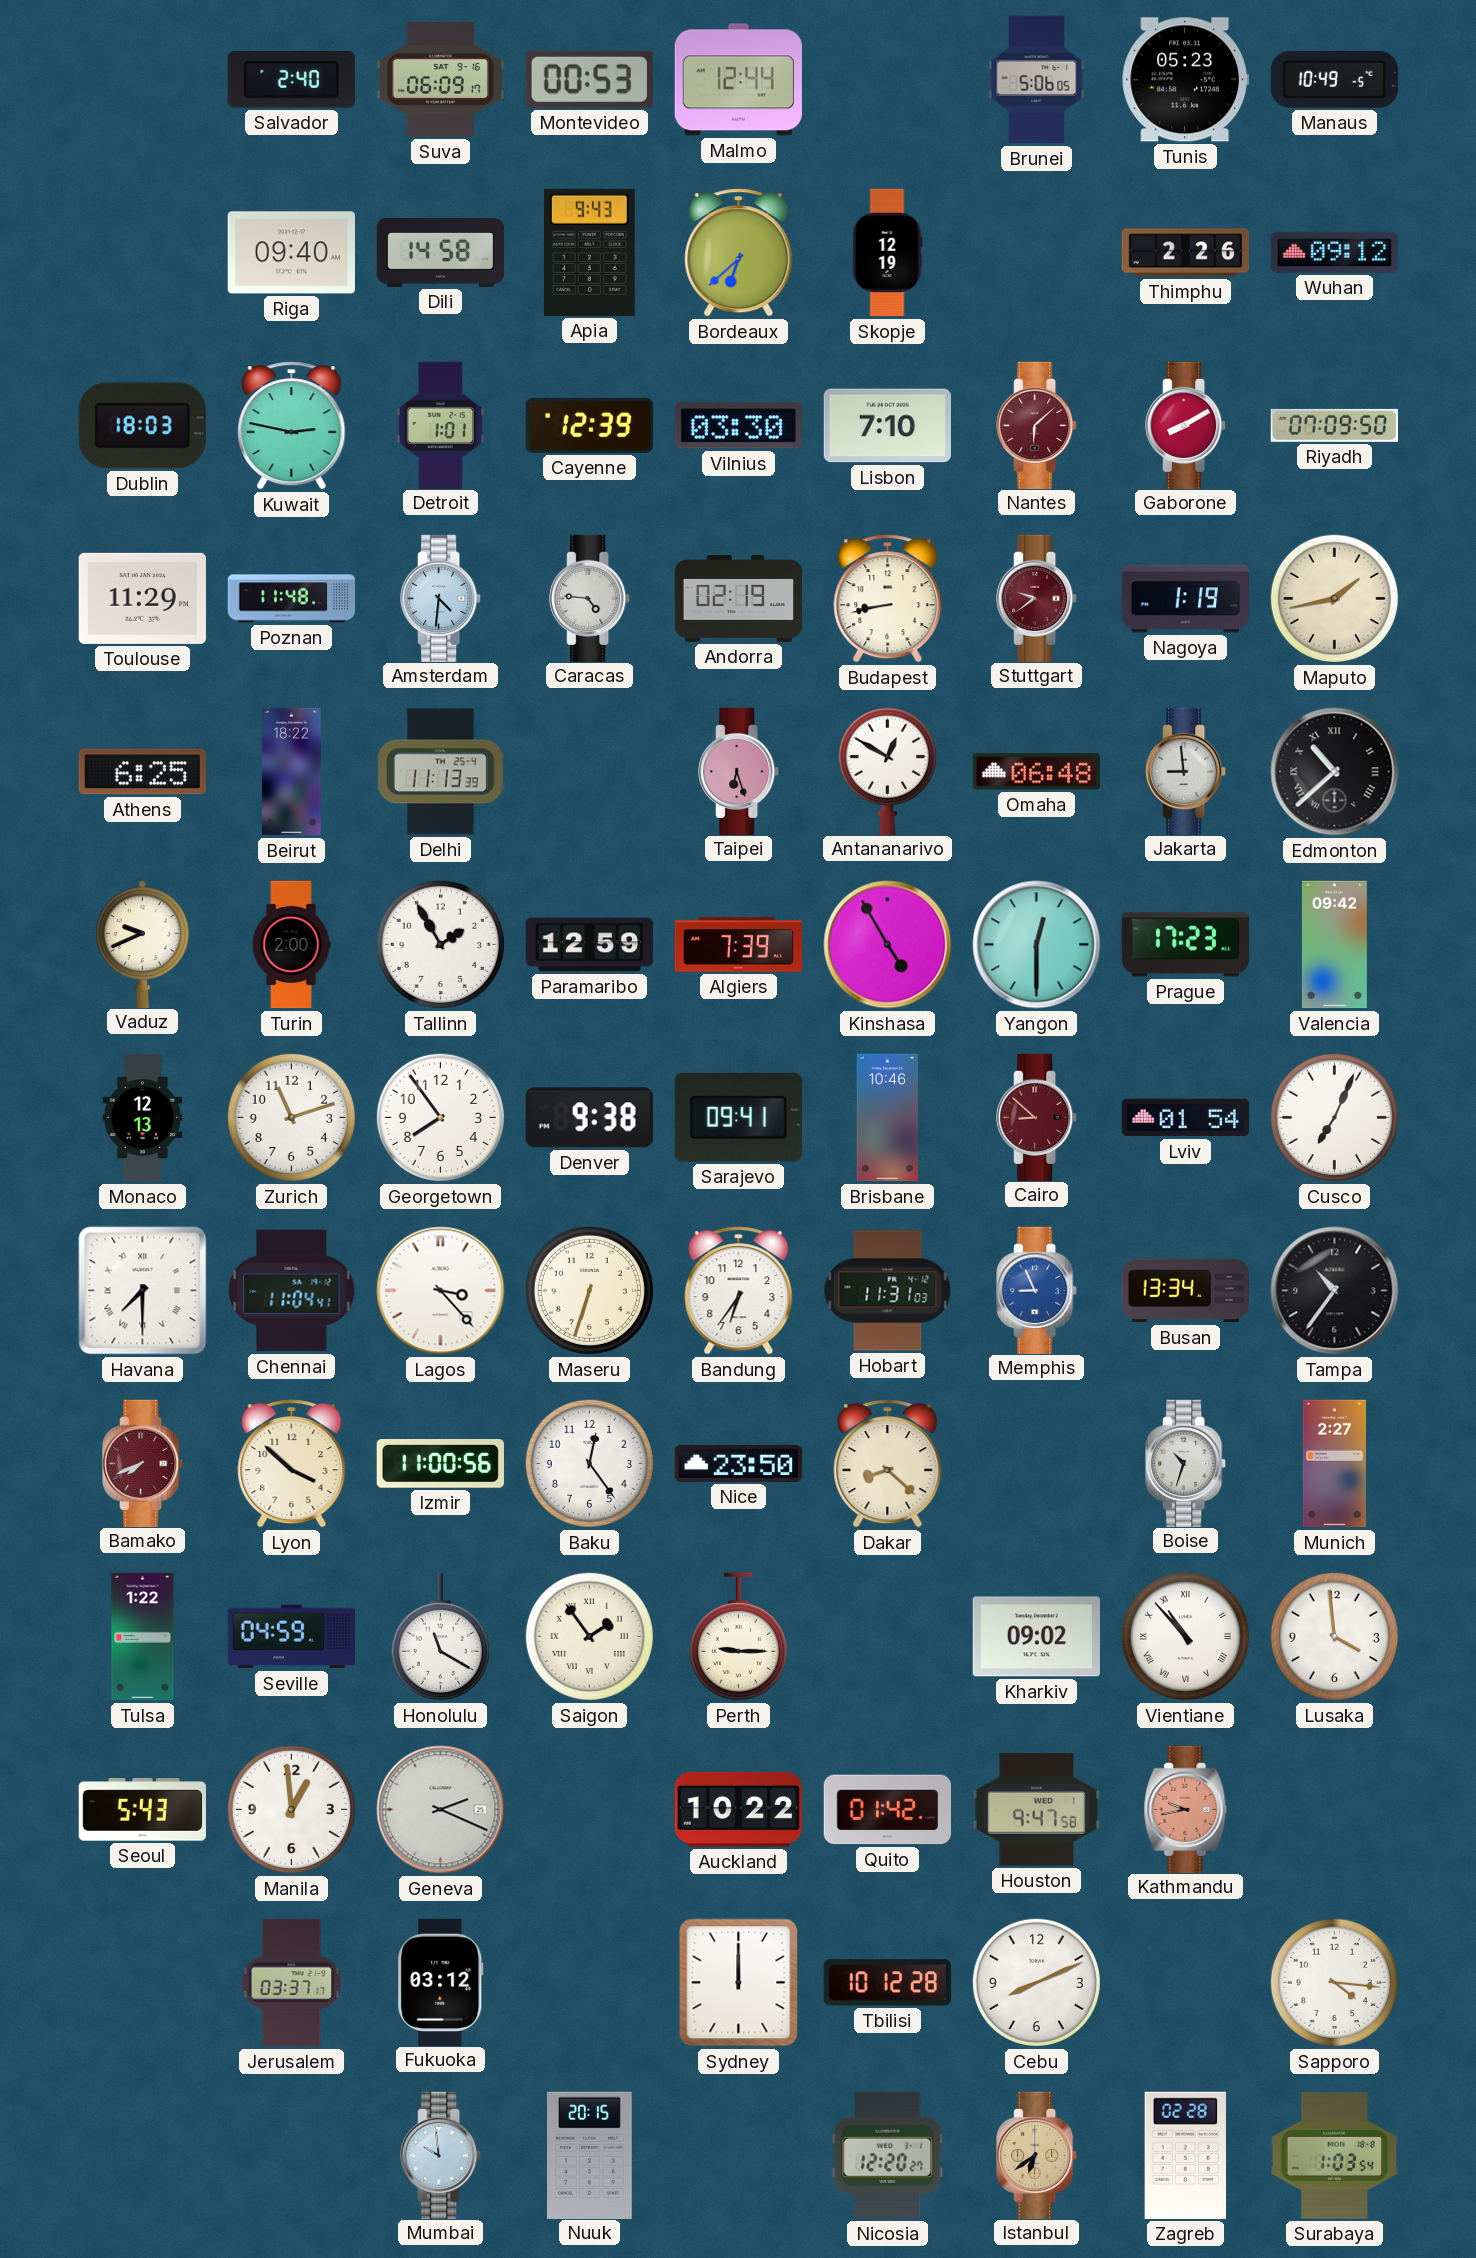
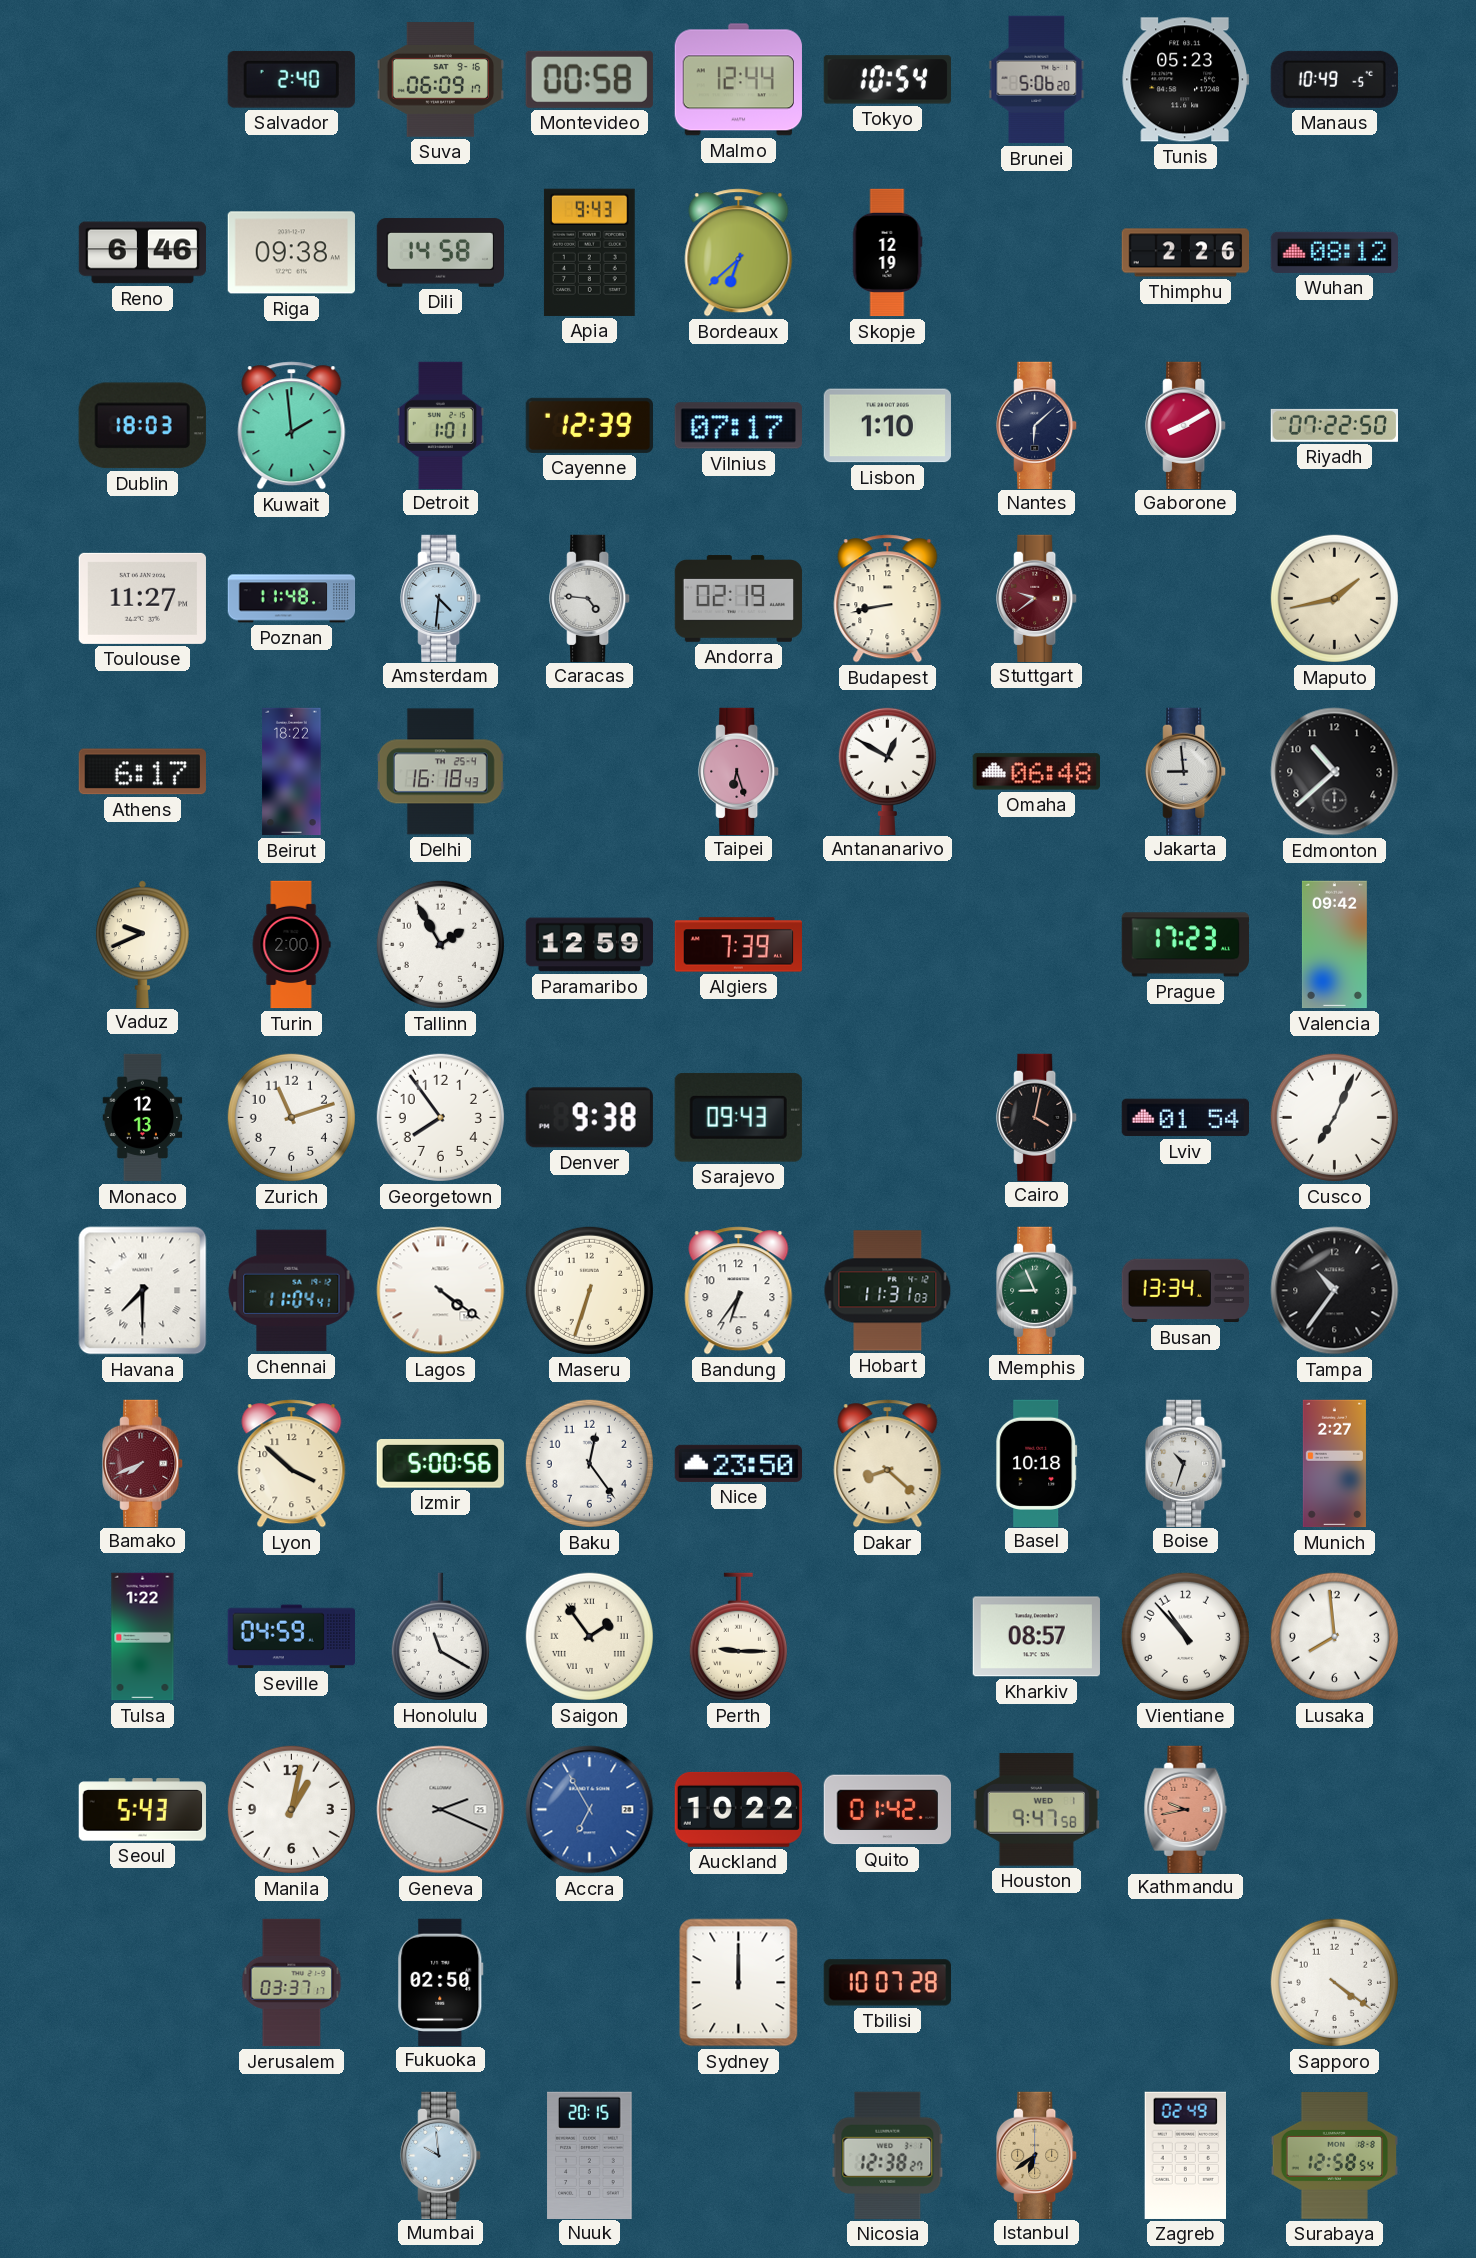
Montevideo: 00:53 -> 00:58 (589, 79)
Tokyo: none -> 10:54 (887, 80)
Brunei: 5:06:05 -> 5:06:20 (1037, 80)
Reno: none -> 6:46 (143, 253)
Riga: 09:40 -> 09:38 (291, 253)
Wuhan: 09:12 -> 08:12 (1334, 252)
Kuwait: 2:47 -> 1:59 (292, 426)
Vilnius: 03:30 -> 07:17 (738, 426)
Lisbon: 7:10 -> 1:10 (887, 426)
Nantes dial: burgundy -> navy (1037, 425)
Riyadh: 07:09 -> 07:22 (1334, 425)
Toulouse: 11:29 -> 11:27 (142, 598)
Nagoya: 1:19 -> none (1185, 599)
Athens: 6:25 -> 6:17 (142, 772)
Delhi: 11:13 -> 16:18 (440, 772)
Edmonton numerals: Roman -> Arabic (1335, 772)
Kinshasa: 4:55 -> none (888, 945)
Yangon: 12:30 -> none (1037, 945)
Sarajevo: 09:41 -> 09:43 (738, 1117)
Brisbane: 10:46 -> none (888, 1118)
Cairo: 8:52 -> 4:02 (1037, 1117)
Cairo dial: burgundy -> black (1037, 1117)
Lagos: 3:23 -> 4:21 (441, 1291)
Memphis dial: blue -> green (1037, 1290)
Izmir: 11:00 -> 5:00 (440, 1464)
Basel: none -> 10:18 (1037, 1463)
Kharkiv: 09:02 -> 08:57 (1036, 1637)
Vientiane numerals: Roman -> Arabic (1185, 1636)
Lusaka: 3:59 -> 7:59 (1334, 1636)
Manila: 12:59 -> 1:02 (291, 1809)
Accra: none -> 6:55 (590, 1810)
Fukuoka: 03:12 -> 02:50 (441, 1982)
Tbilisi: 10:12 -> 10:07 (887, 1983)
Cebu: 8:11 -> none (1036, 1982)
Sapporo: 4:16 -> 4:21 (1334, 1982)
Nicosia: 12:20 -> 12:38 (888, 2155)
Zagreb: 02:28 -> 02:49 (1185, 2155)
Surabaya: 1:03 -> 12:58 (1334, 2156)
